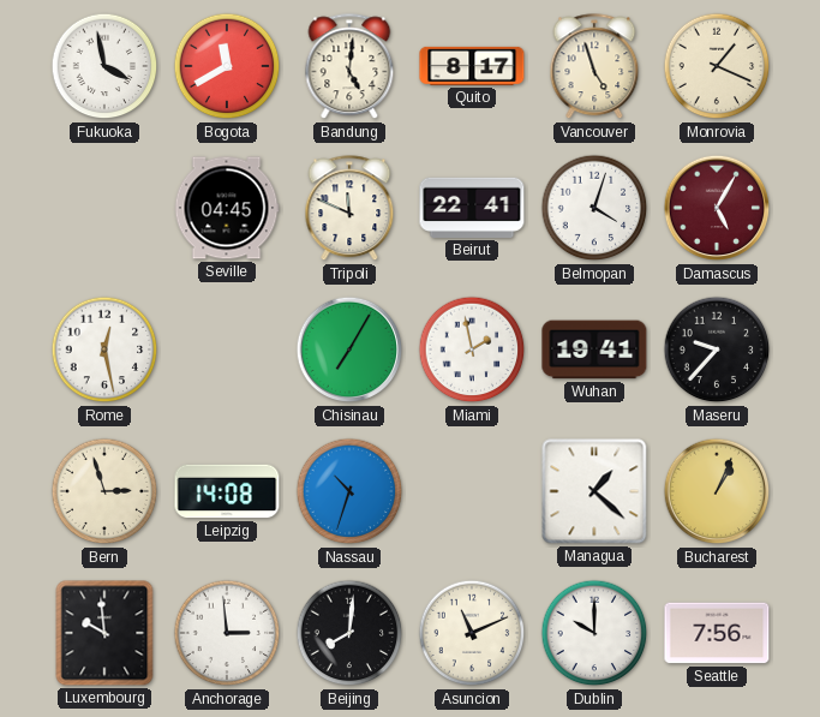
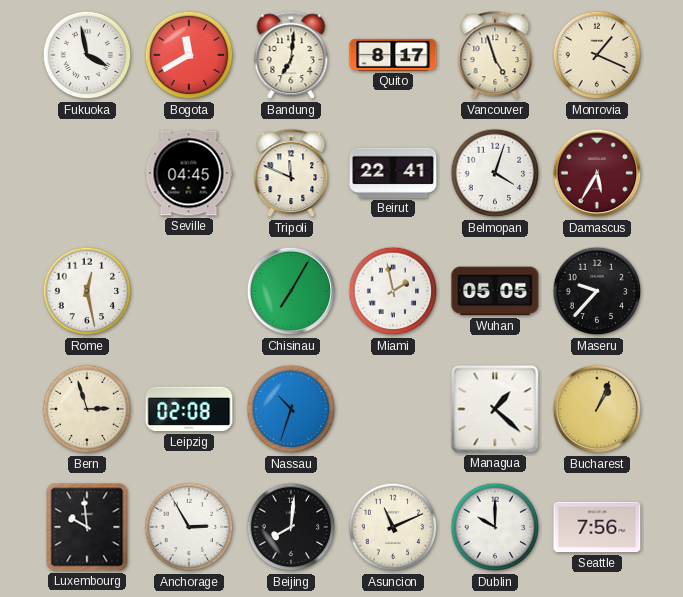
Bandung: 5:01 -> 7:01 (291, 56)
Damascus: 5:05 -> 5:35 (597, 173)
Wuhan: 19:41 -> 05:05 (495, 291)
Leipzig: 14:08 -> 02:08 (189, 409)
Anchorage: 2:59 -> 2:55 (189, 527)
